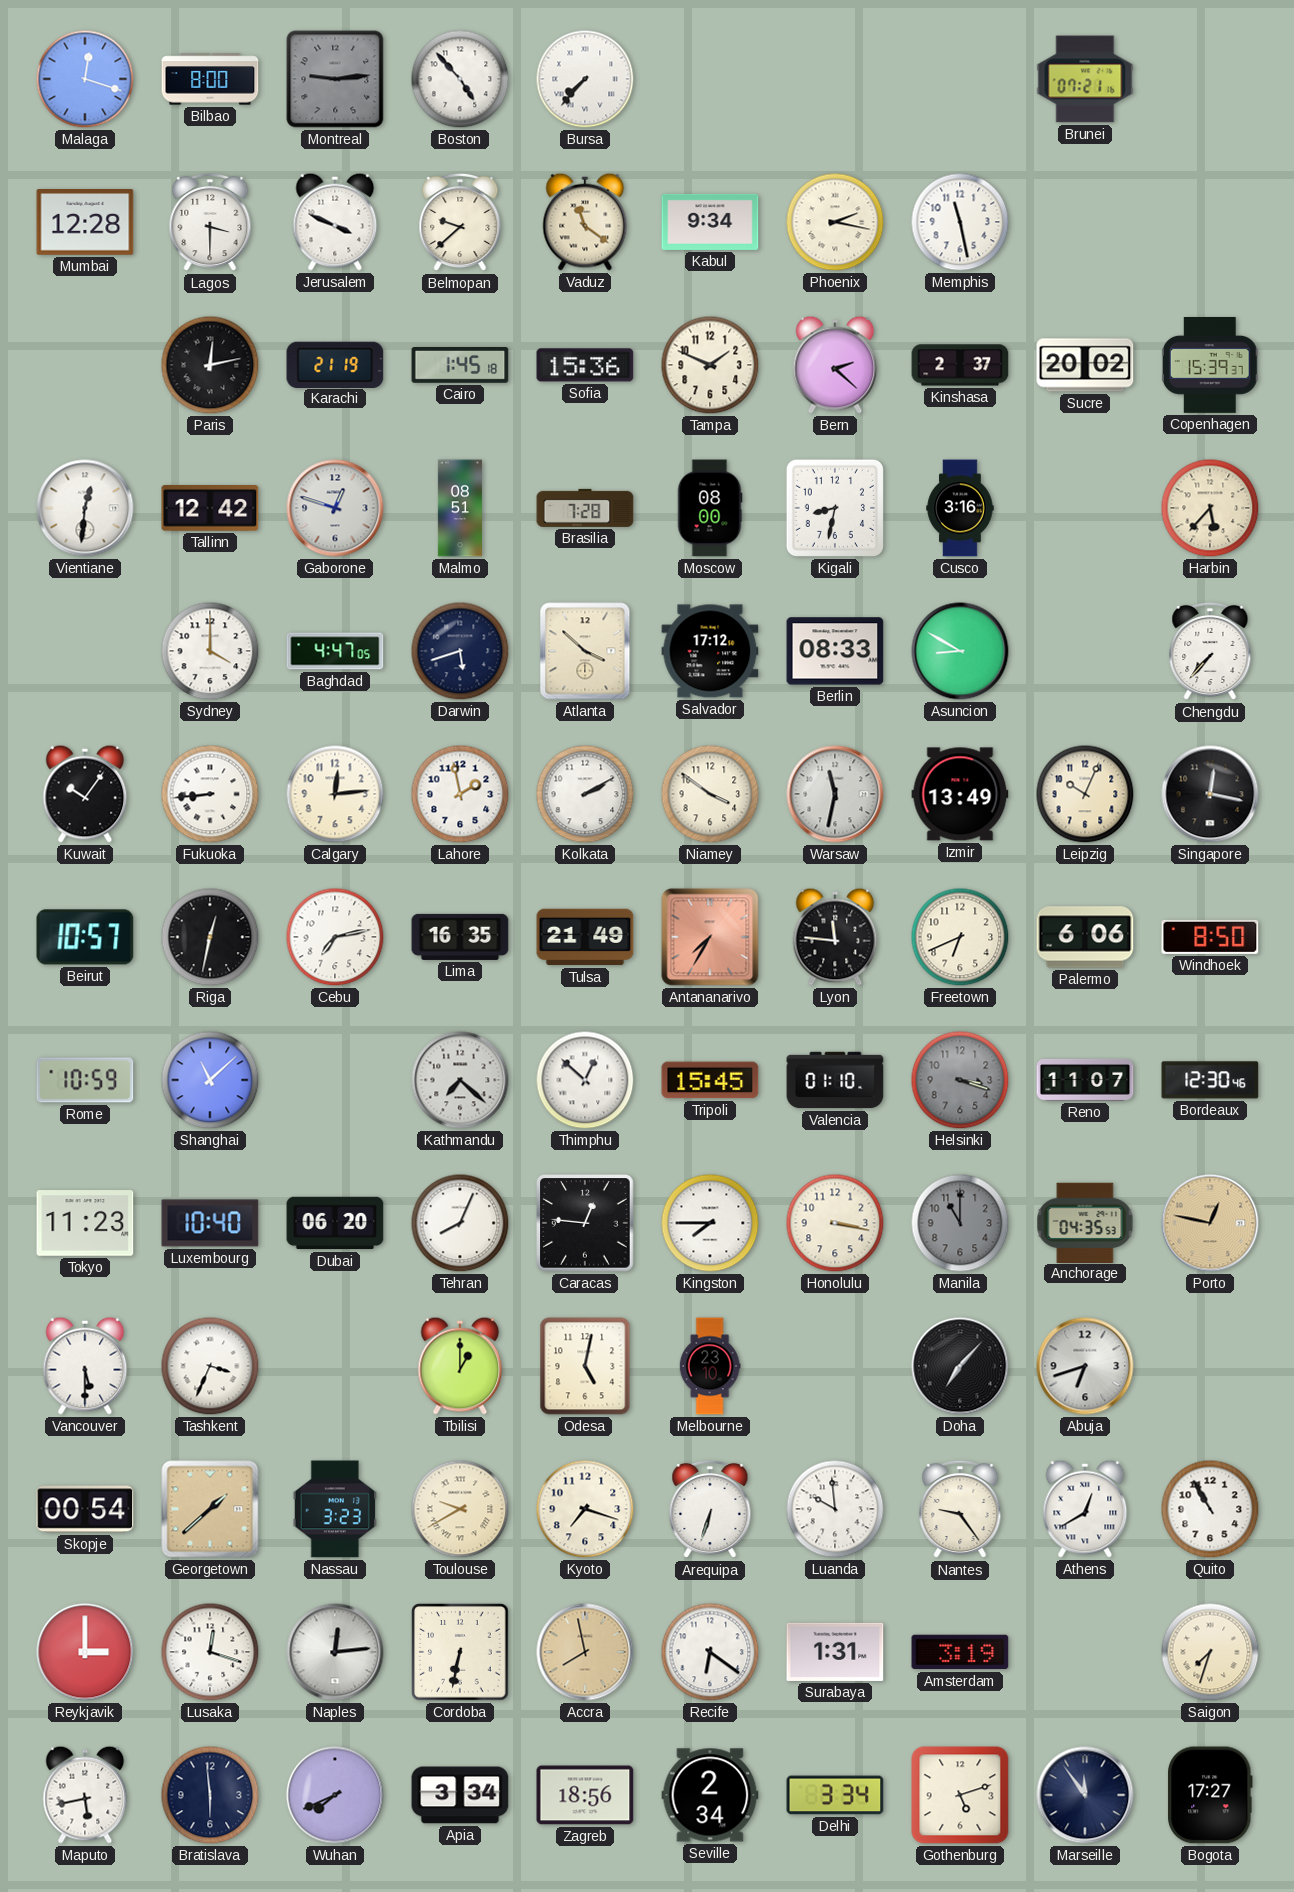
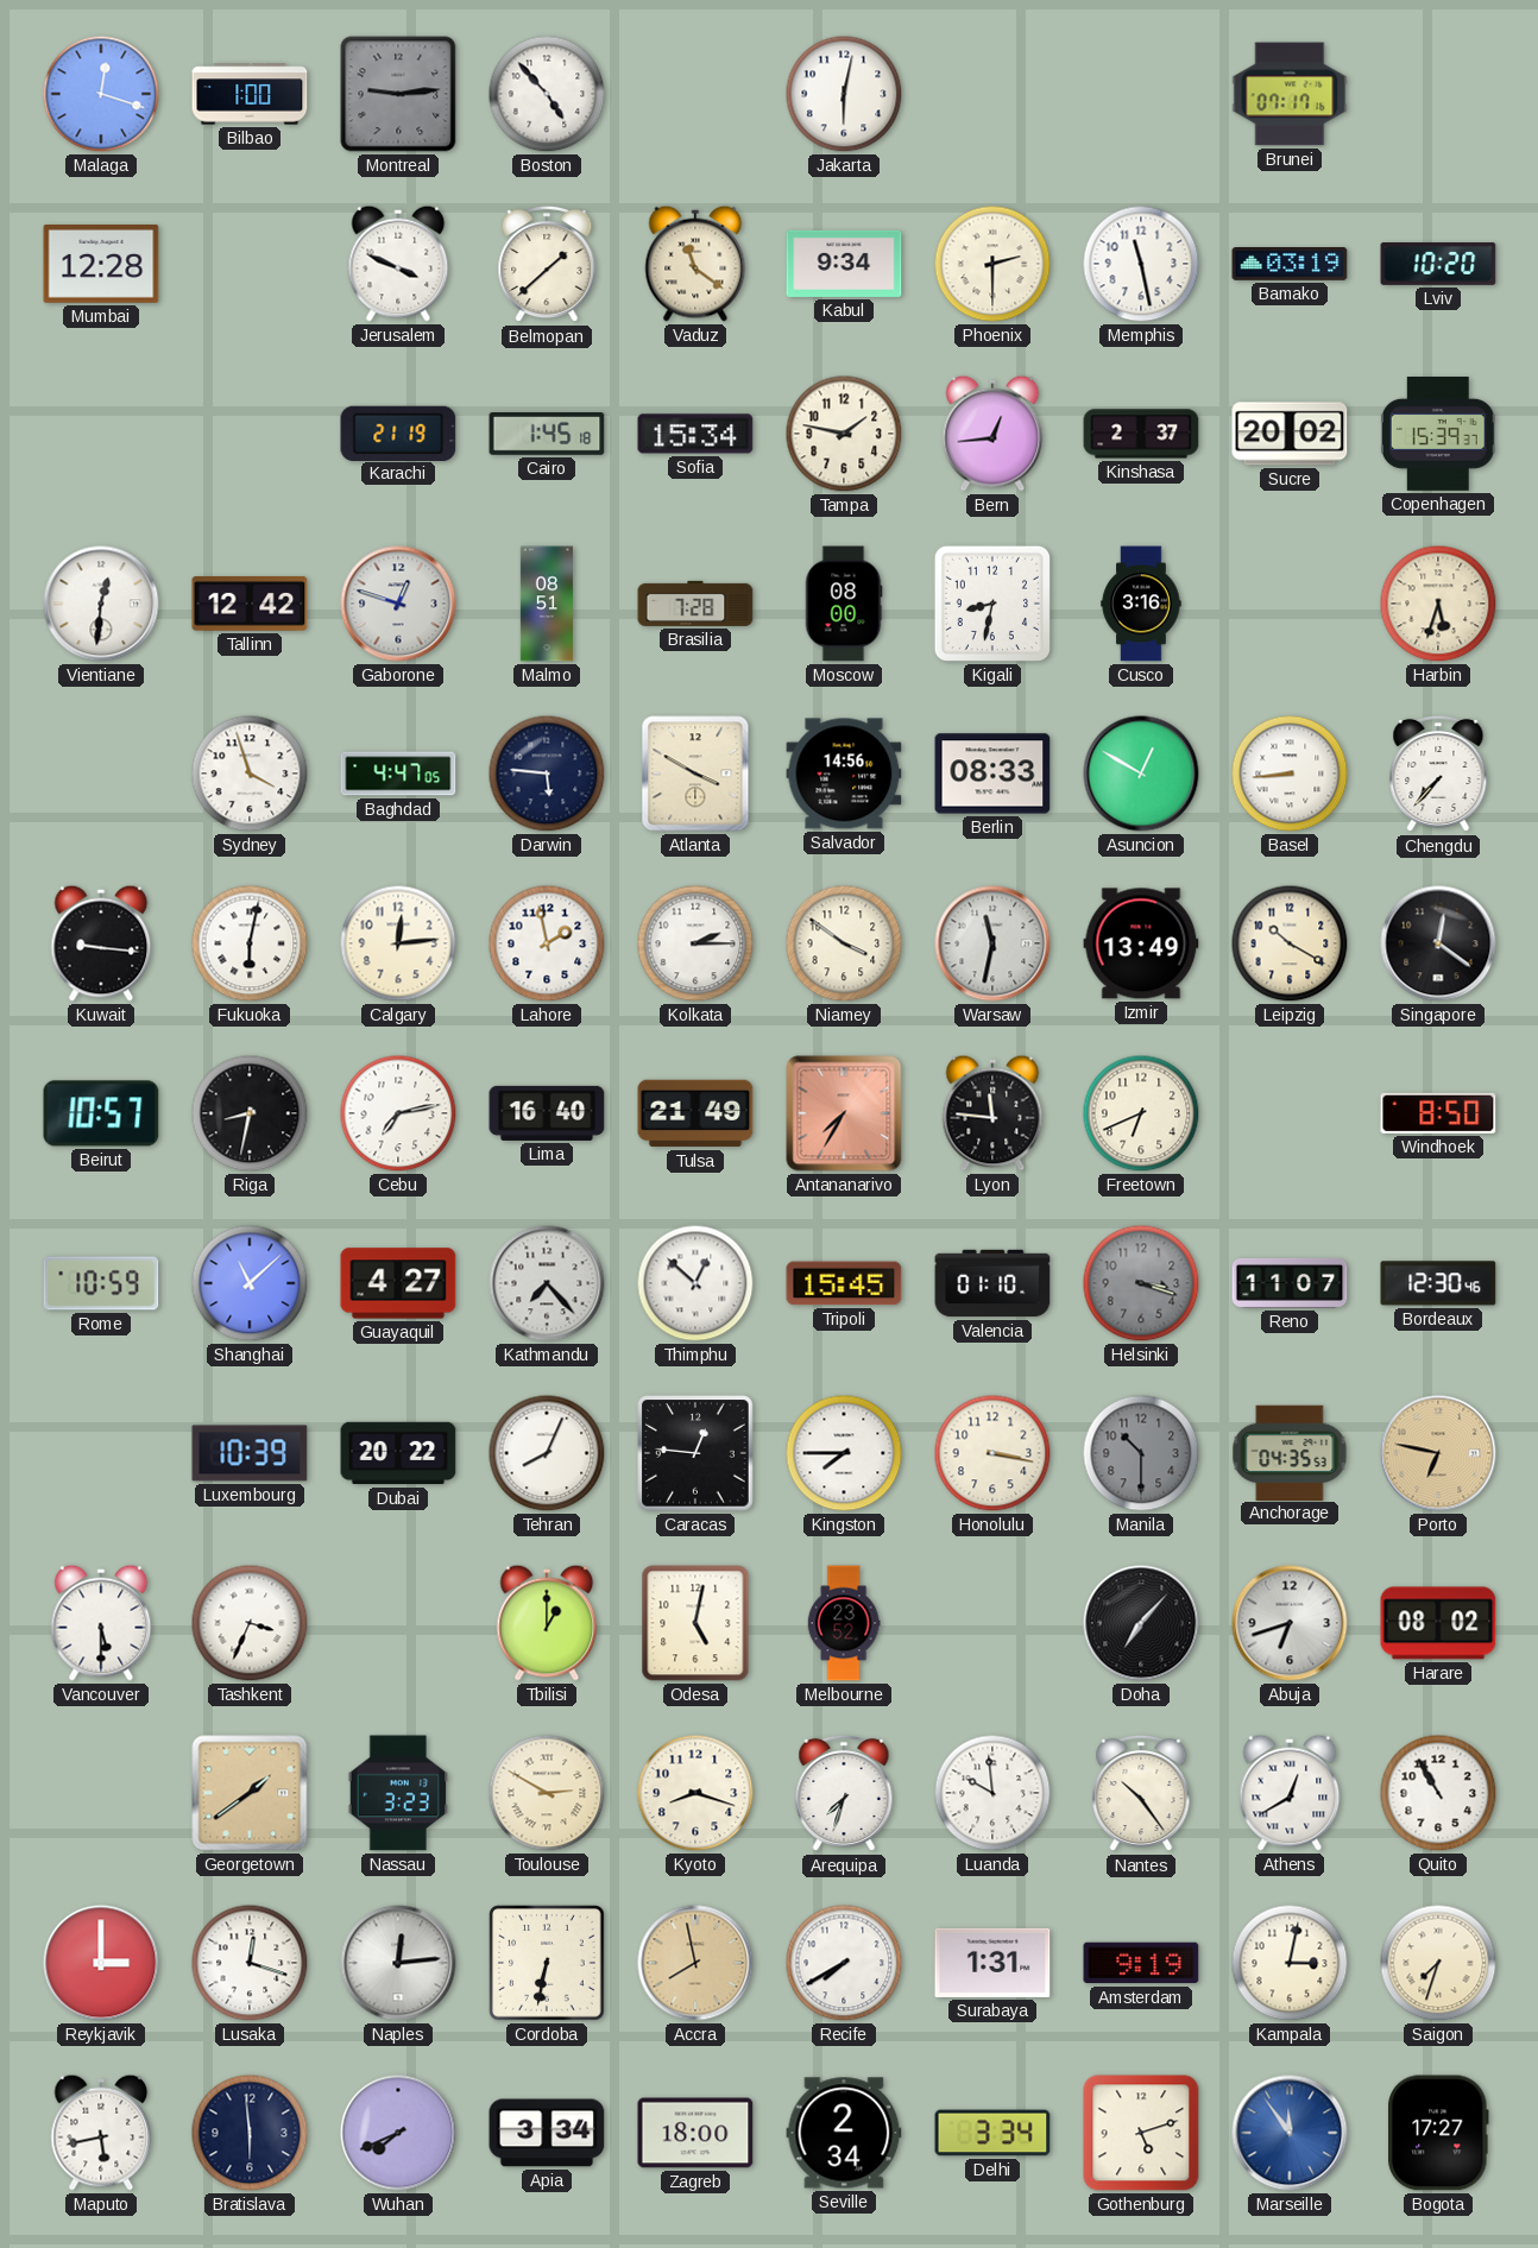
Bilbao: 8:00 -> 1:00 (250, 94)
Bursa: 7:37 -> none (585, 79)
Jakarta: none -> 6:02 (844, 94)
Brunei: 07:21 -> 07:17 (1290, 94)
Lagos: 3:30 -> none (210, 222)
Belmopan: 9:38 -> 1:38 (547, 264)
Phoenix: 2:17 -> 2:30 (992, 264)
Bamako: none -> 03:19 (1290, 265)
Lviv: none -> 10:20 (1438, 264)
Paris: 12:13 -> none (210, 365)
Sofia: 15:36 -> 15:34 (695, 434)
Tampa: 1:49 -> 1:47 (844, 434)
Bern: 2:22 -> 12:44 (992, 434)
Harbin: 5:37 -> 5:33 (1438, 604)
Sydney: 4:00 -> 3:57 (250, 773)
Darwin: 5:42 -> 5:46 (547, 773)
Atlanta: 3:52 -> 3:50 (695, 773)
Salvador: 17:12 -> 14:56 (844, 773)
Asuncion: 8:50 -> 12:50 (1141, 773)
Basel: none -> 8:44 (1290, 773)
Kuwait: 10:06 -> 9:16 (101, 943)
Fukuoka: 8:44 -> 6:02 (250, 943)
Kolkata: 2:10 -> 2:15 (695, 943)
Leipzig: 10:04 -> 10:20 (1290, 943)
Singapore: 12:17 -> 12:21 (1438, 943)
Riga: 12:32 -> 8:32 (250, 1113)
Lima: 16:35 -> 16:40 (547, 1113)
Palermo: 6:06 -> none (1085, 937)
Guayaquil: none -> 4:27 (398, 1283)
Kathmandu: 7:22 -> 7:23 (547, 1283)
Tokyo: 11:23 -> none (85, 1223)
Luxembourg: 10:40 -> 10:39 (250, 1453)
Dubai: 06:20 -> 20:22 (398, 1453)
Manila: 11:00 -> 10:30 (1141, 1453)
Porto: 12:47 -> 6:47 (1438, 1453)
Melbourne: 23:10 -> 23:52 (844, 1623)
Harare: none -> 08:02 (1438, 1623)
Skopje: 00:54 -> none (85, 1509)
Georgetown: 1:38 -> 1:39 (250, 1793)
Toulouse: 9:40 -> 2:50 (547, 1793)
Kyoto: 7:18 -> 8:18 (695, 1793)
Arequipa: 6:33 -> 7:33 (844, 1793)
Nantes: 9:24 -> 10:24 (1141, 1793)
Recife: 6:21 -> 7:40 (844, 1963)
Amsterdam: 3:19 -> 9:19 (1141, 1963)
Kampala: none -> 3:02 (1290, 1963)
Zagreb: 18:56 -> 18:00 (695, 2133)
Marseille dial: navy -> blue (1290, 2133)
